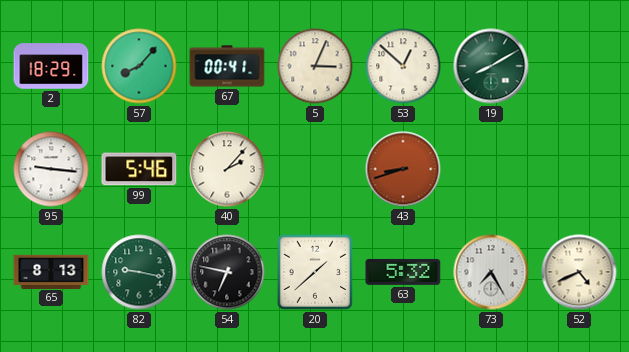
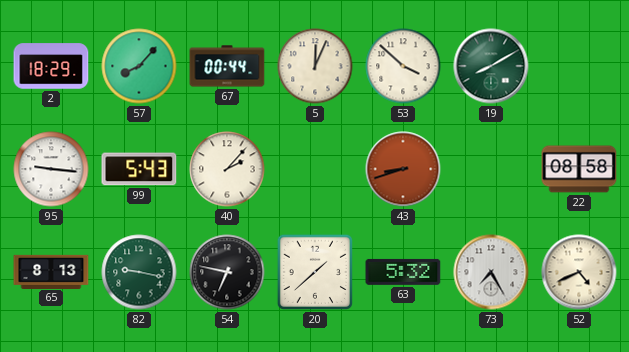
67: 00:41 -> 00:44 (227, 66)
5: 3:04 -> 12:04 (315, 66)
53: 12:52 -> 3:52 (403, 66)
99: 5:46 -> 5:43 (139, 169)
22: none -> 08:58 (579, 169)
